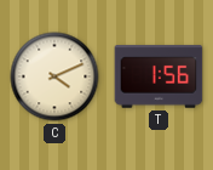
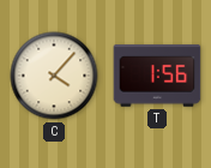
C: 4:11 -> 4:07 (54, 76)
